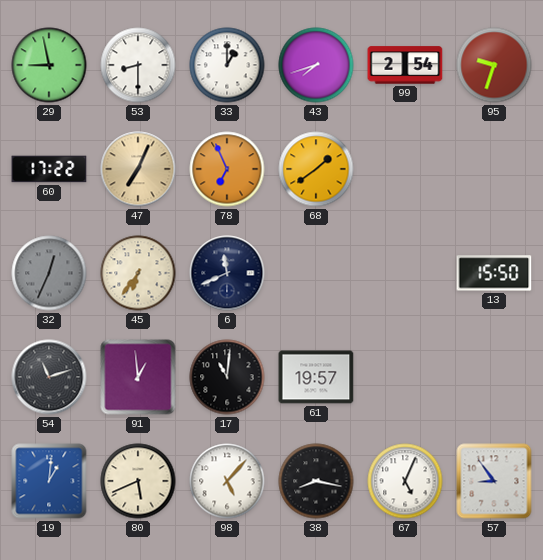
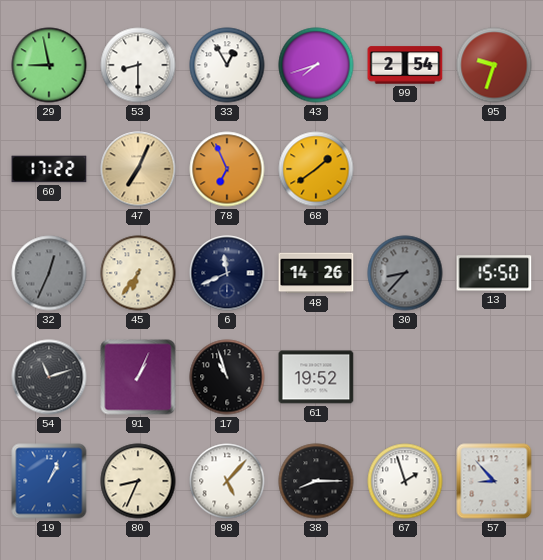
33: 1:00 -> 12:55 (227, 65)
48: none -> 14:26 (316, 273)
30: none -> 8:37 (405, 273)
91: 12:59 -> 1:04 (138, 377)
17: 11:01 -> 10:57 (227, 377)
61: 19:57 -> 19:52 (316, 377)
19: 1:01 -> 1:04 (49, 481)
80: 5:41 -> 8:34 (138, 481)
38: 8:17 -> 8:15 (316, 481)
67: 5:04 -> 1:57 (405, 481)
57: 8:54 -> 8:53 (494, 481)
